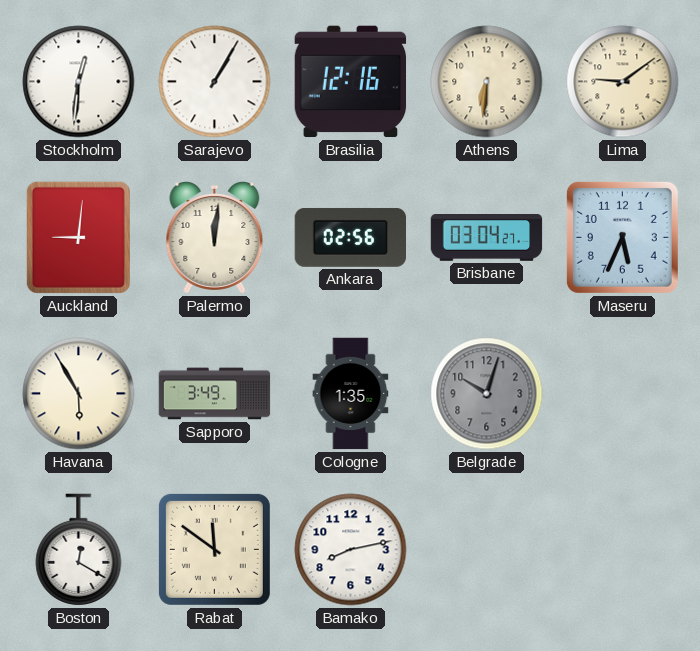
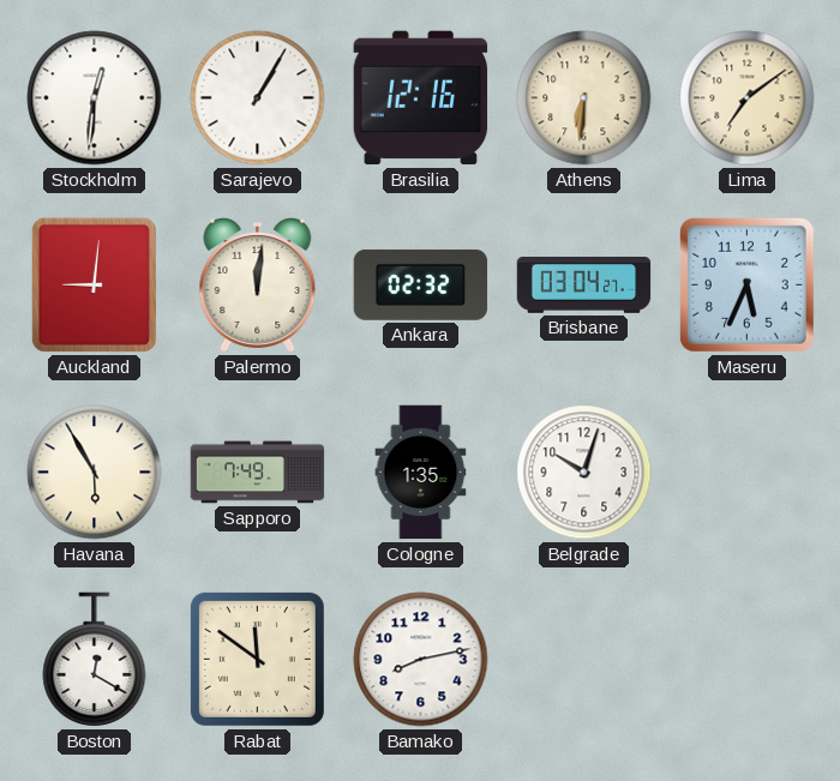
Lima: 9:09 -> 7:09 (748, 98)
Ankara: 02:56 -> 02:32 (421, 284)
Sapporo: 3:49 -> 7:49 (258, 473)
Belgrade dial: grey -> white (584, 473)
